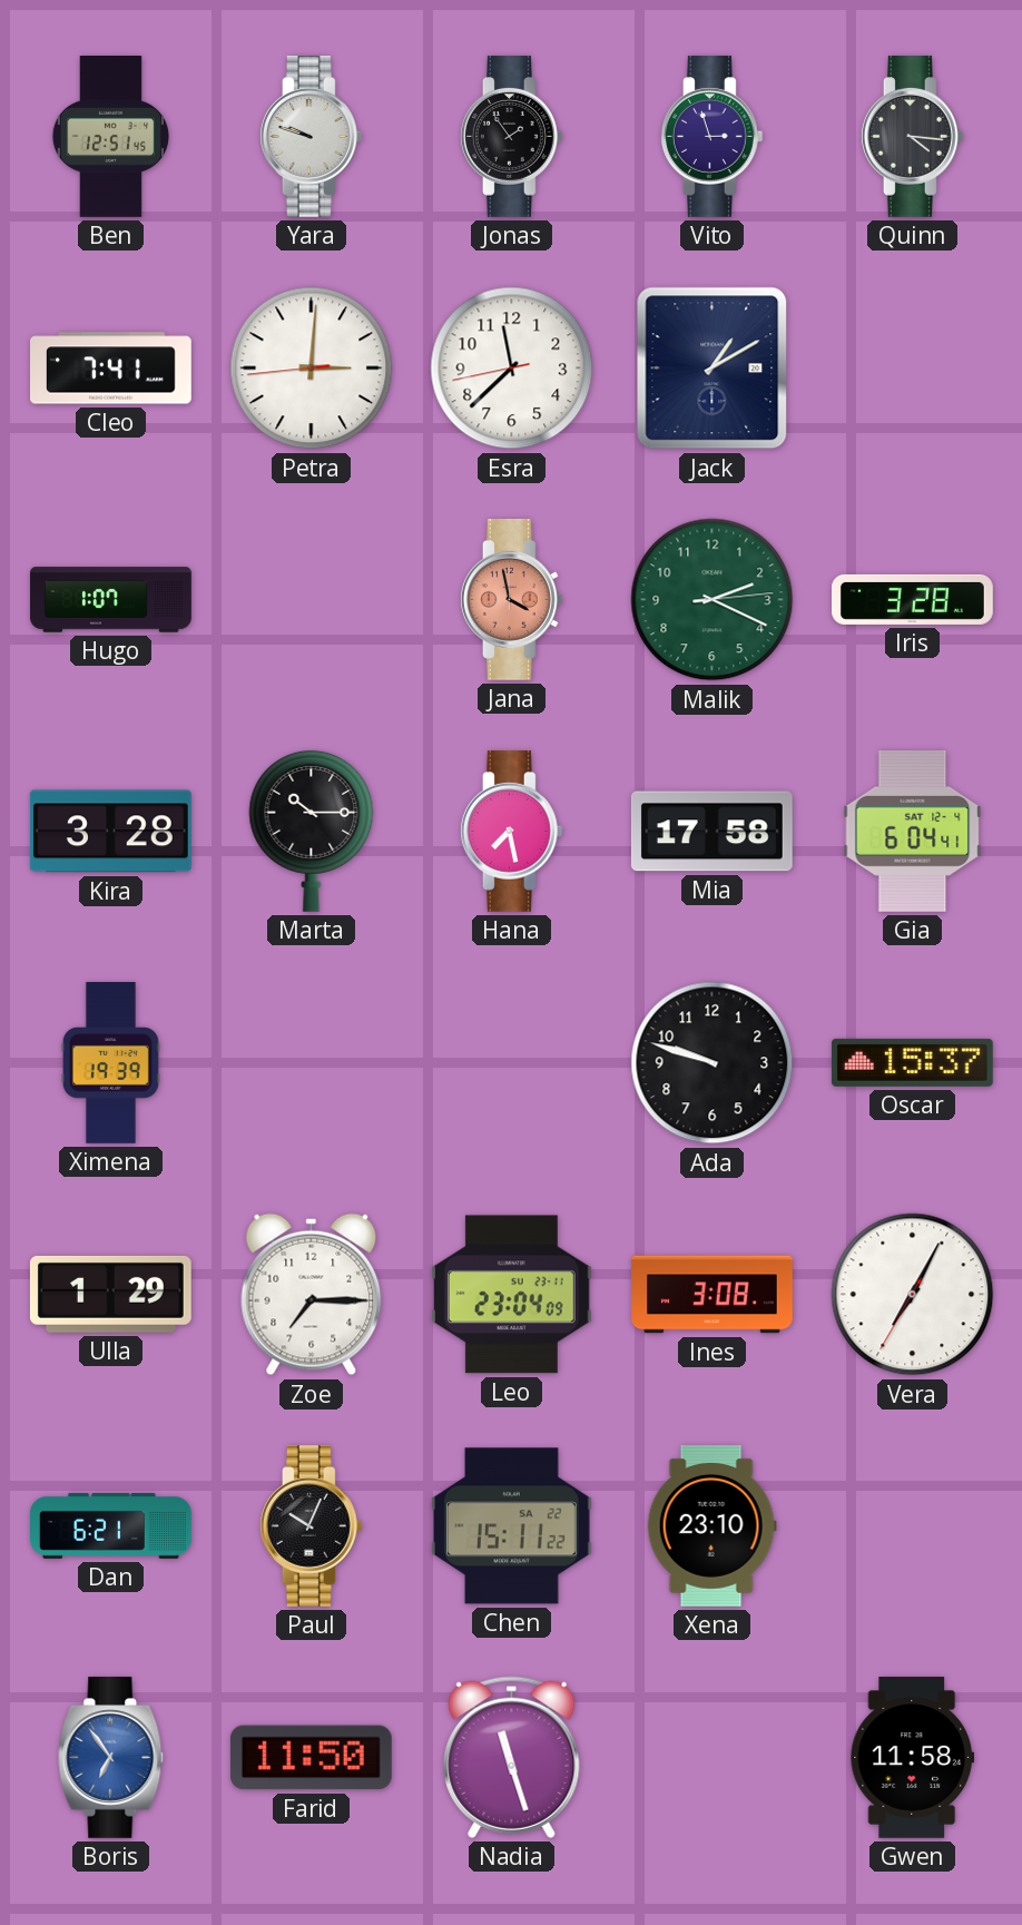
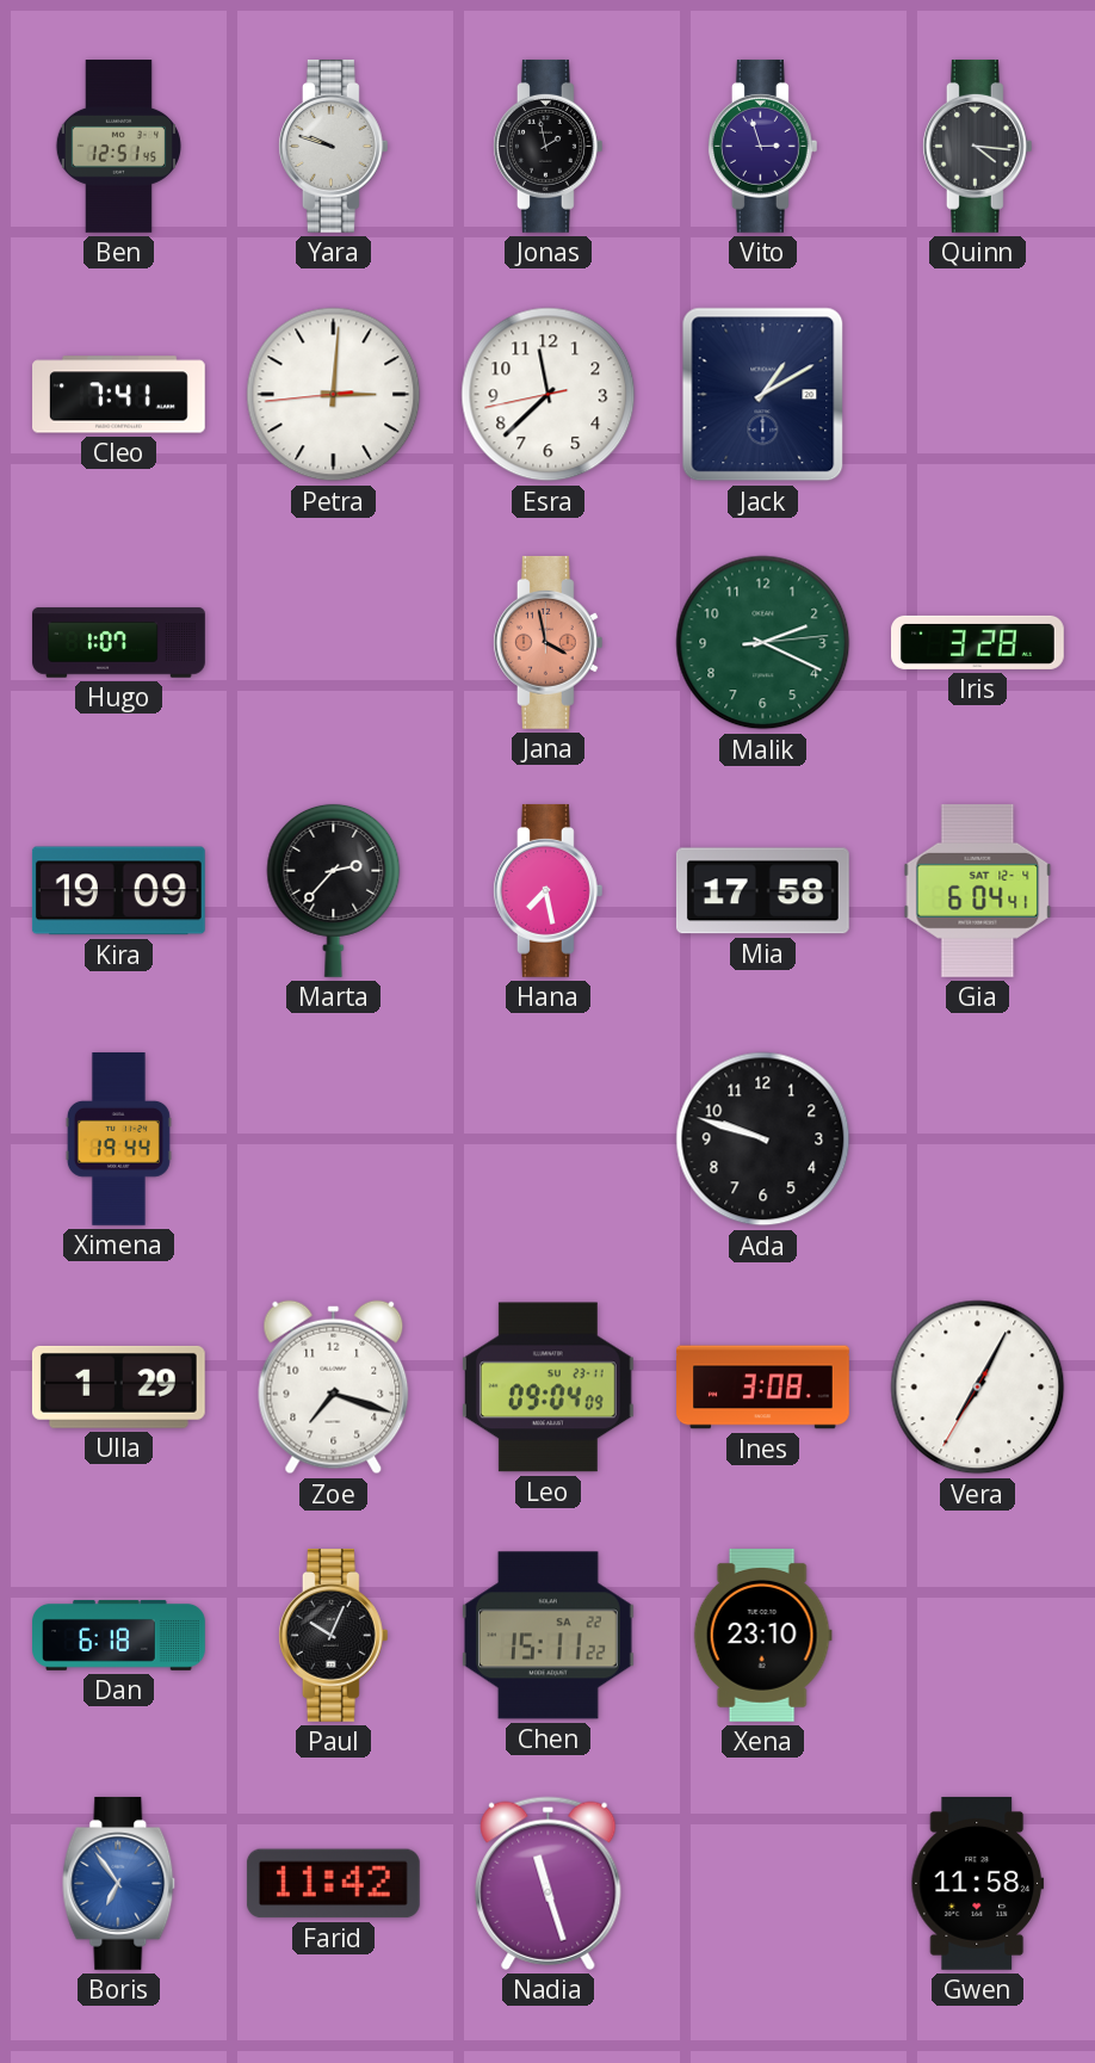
Jonas: 1:54 -> 1:58 (547, 146)
Kira: 3:28 -> 19:09 (118, 891)
Marta: 10:15 -> 2:37 (334, 890)
Ximena: 19:39 -> 19:44 (118, 1139)
Oscar: 15:37 -> none (912, 1062)
Zoe: 7:15 -> 7:18 (334, 1388)
Leo: 23:04 -> 09:04 (547, 1388)
Dan: 6:21 -> 6:18 (119, 1635)
Farid: 11:50 -> 11:42 (333, 1884)
